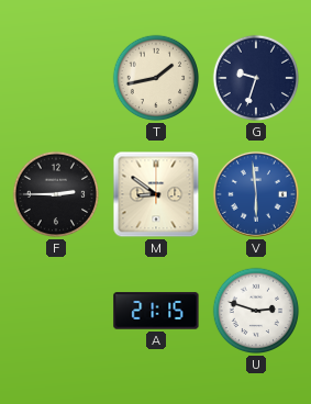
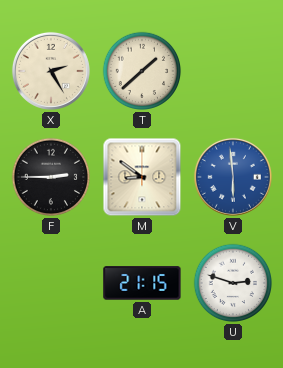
X: none -> 2:25 (51, 71)
T: 1:43 -> 1:38 (142, 71)
G: 9:33 -> none (256, 78)
